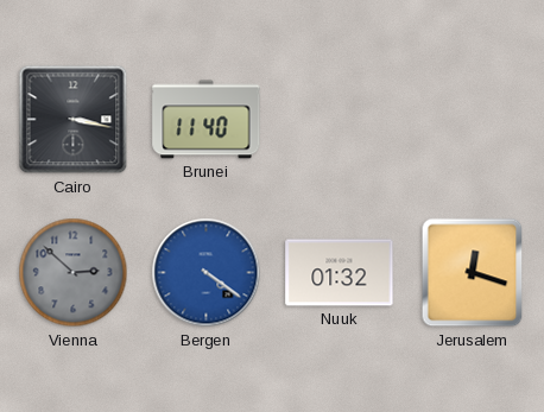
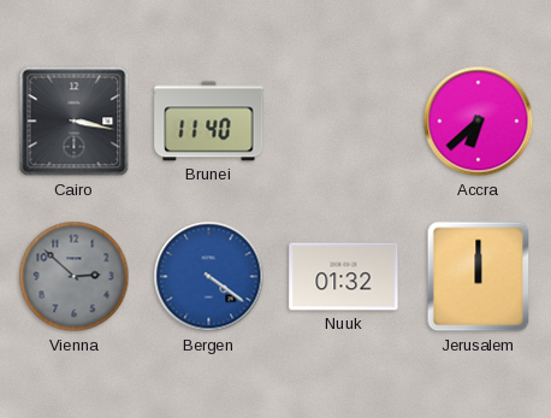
Accra: none -> 6:38 (479, 122)
Jerusalem: 12:18 -> 12:00 (479, 277)
